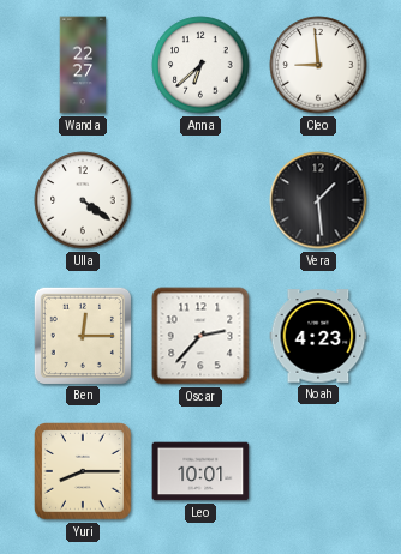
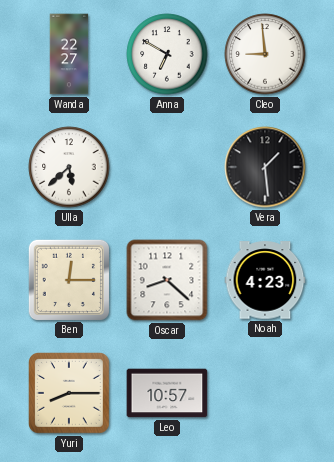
Anna: 6:38 -> 6:50 (167, 54)
Ulla: 4:21 -> 5:38 (69, 167)
Oscar: 2:37 -> 8:22 (167, 280)
Leo: 10:01 -> 10:57 (167, 393)
